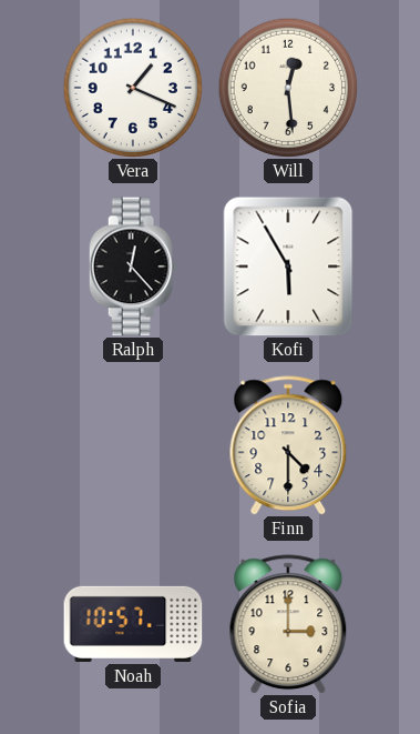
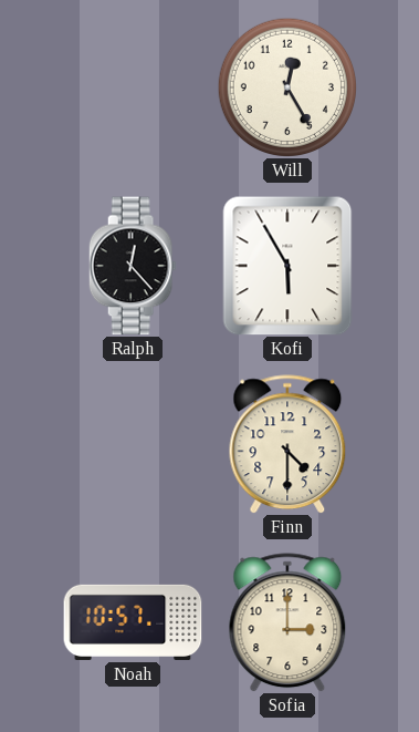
Vera: 1:19 -> none (132, 87)
Will: 12:29 -> 12:25 (286, 86)
